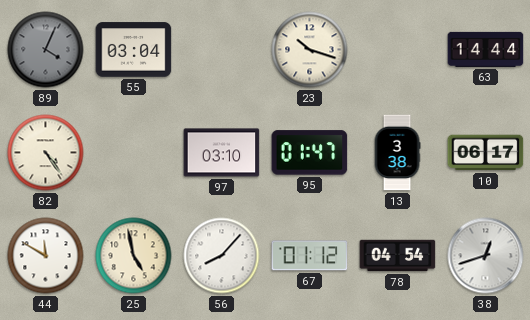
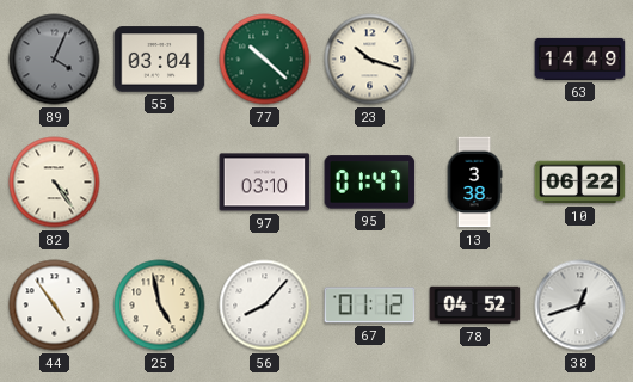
77: none -> 10:22 (265, 60)
63: 14:44 -> 14:49 (580, 58)
10: 06:17 -> 06:22 (580, 183)
44: 11:50 -> 4:54 (55, 306)
78: 04:54 -> 04:52 (475, 306)
